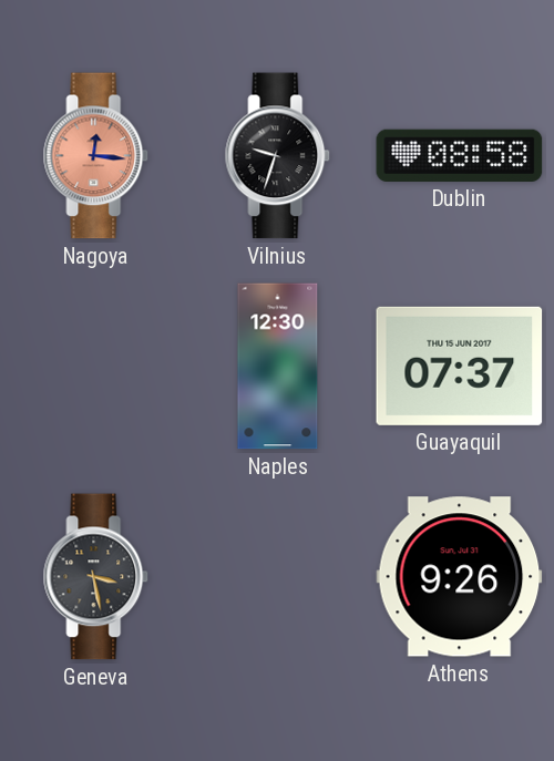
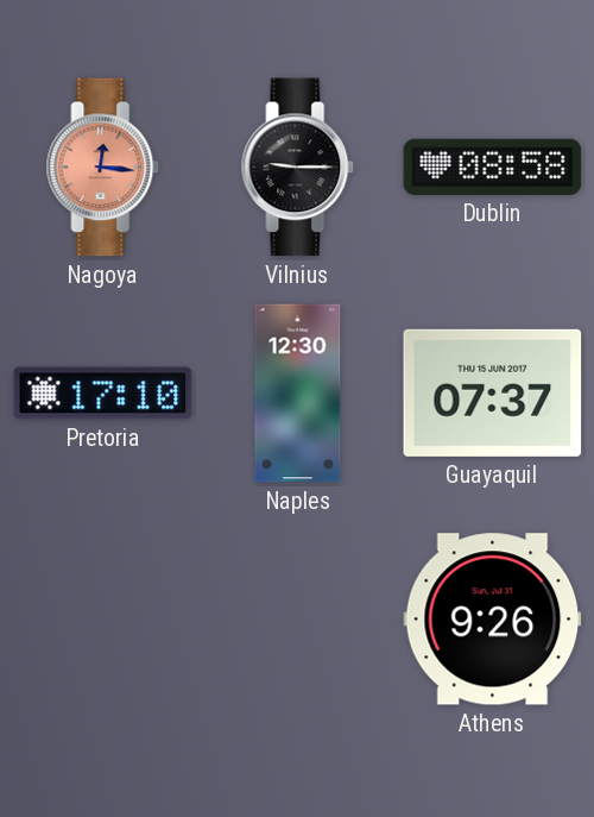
Vilnius: 9:33 -> 9:15 (298, 168)
Pretoria: none -> 17:10 (103, 394)
Geneva: 3:28 -> none (96, 577)
